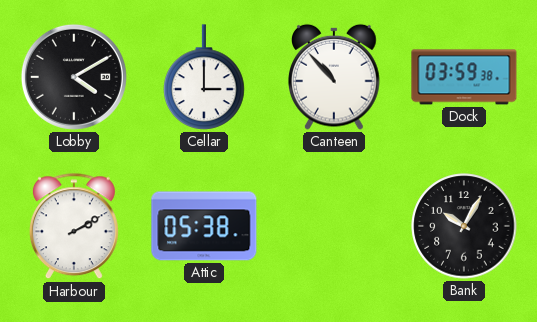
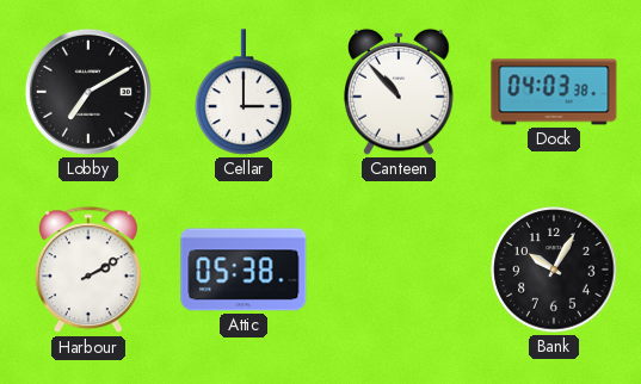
Lobby: 4:10 -> 7:10 (88, 92)
Dock: 03:59 -> 04:03 (554, 92)
